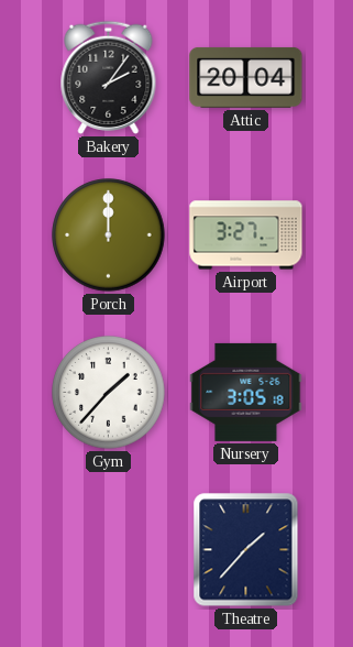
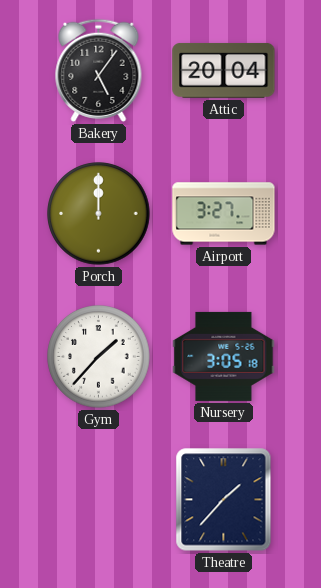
Bakery: 2:06 -> 5:06 (99, 70)
